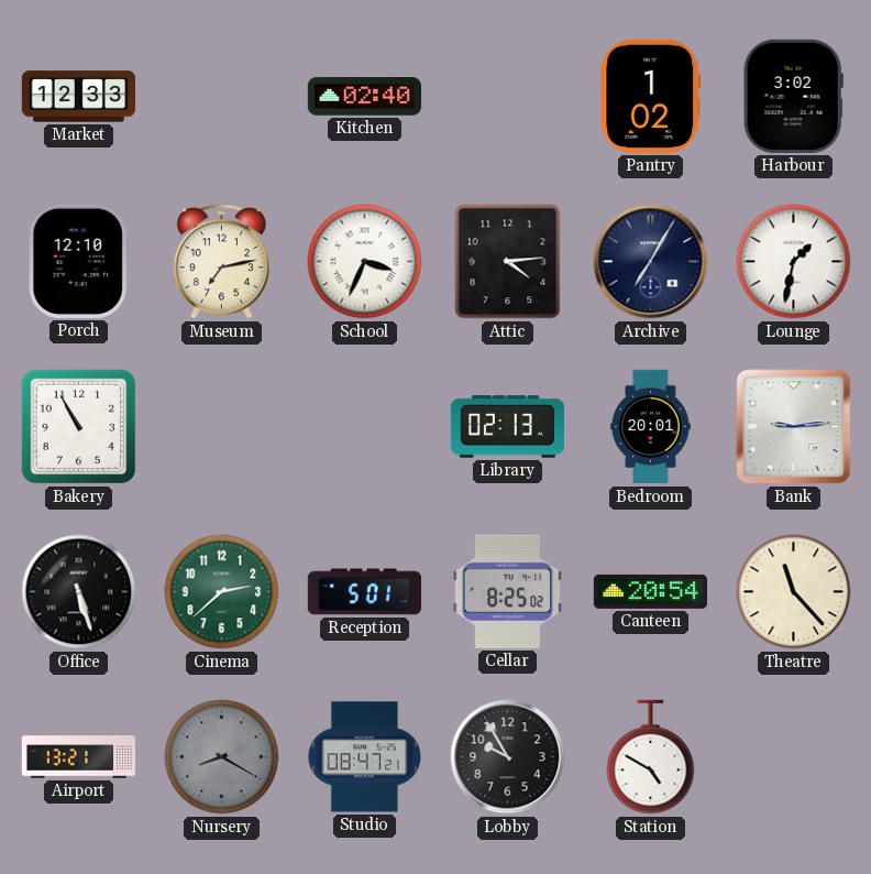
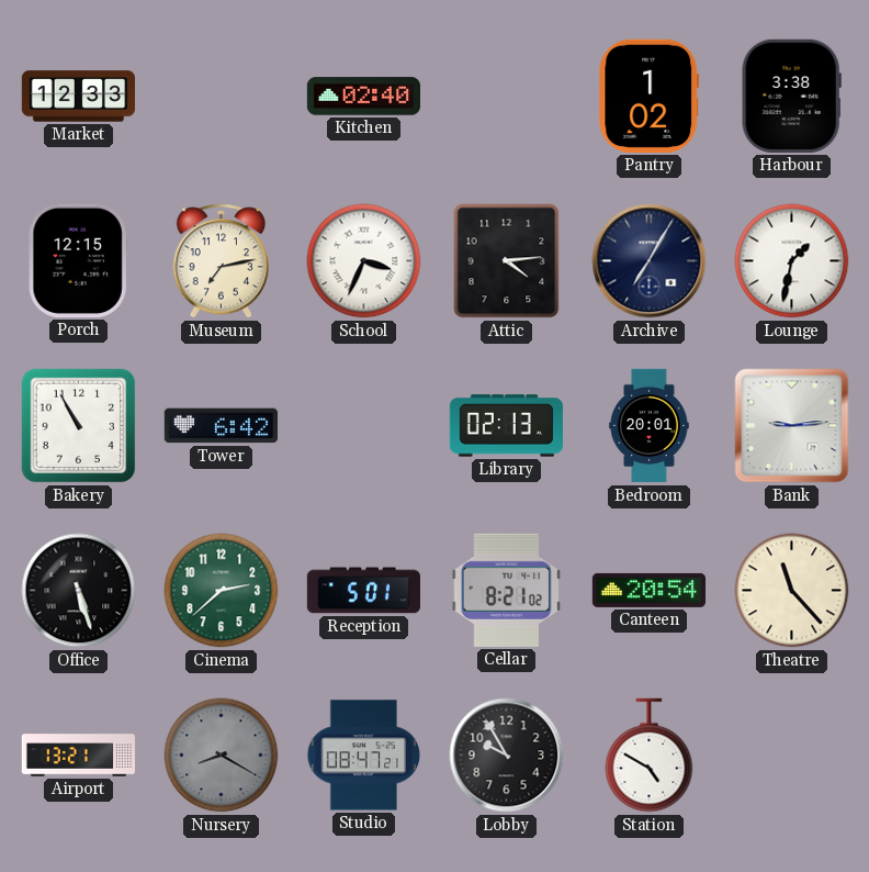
Harbour: 3:02 -> 3:38 (791, 96)
Porch: 12:10 -> 12:15 (78, 260)
Tower: none -> 6:42 (221, 426)
Cellar: 8:25 -> 8:21 (507, 590)
